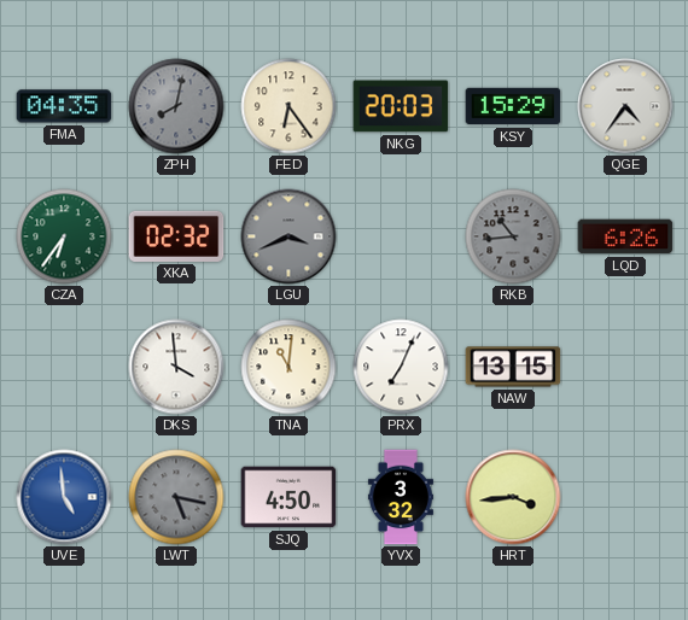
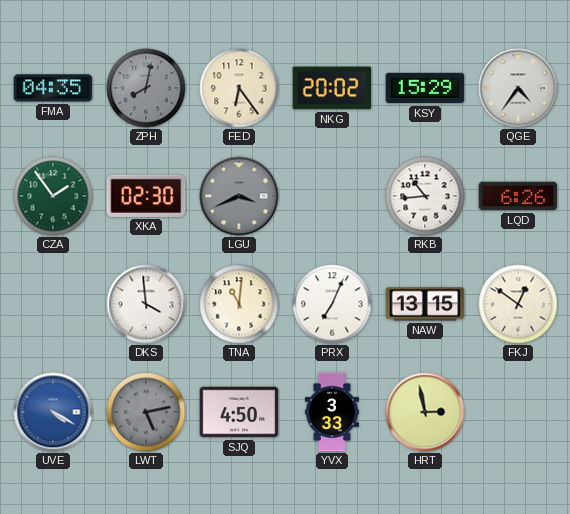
NKG: 20:03 -> 20:02 (332, 88)
CZA: 6:36 -> 1:54 (53, 196)
XKA: 02:32 -> 02:30 (146, 196)
RKB dial: grey -> white (425, 196)
FKJ: none -> 12:51 (518, 304)
UVE: 4:59 -> 4:20 (53, 412)
LWT: 5:17 -> 5:13 (146, 412)
YVX: 3:32 -> 3:33 (332, 412)
HRT: 3:44 -> 2:58 (425, 412)
